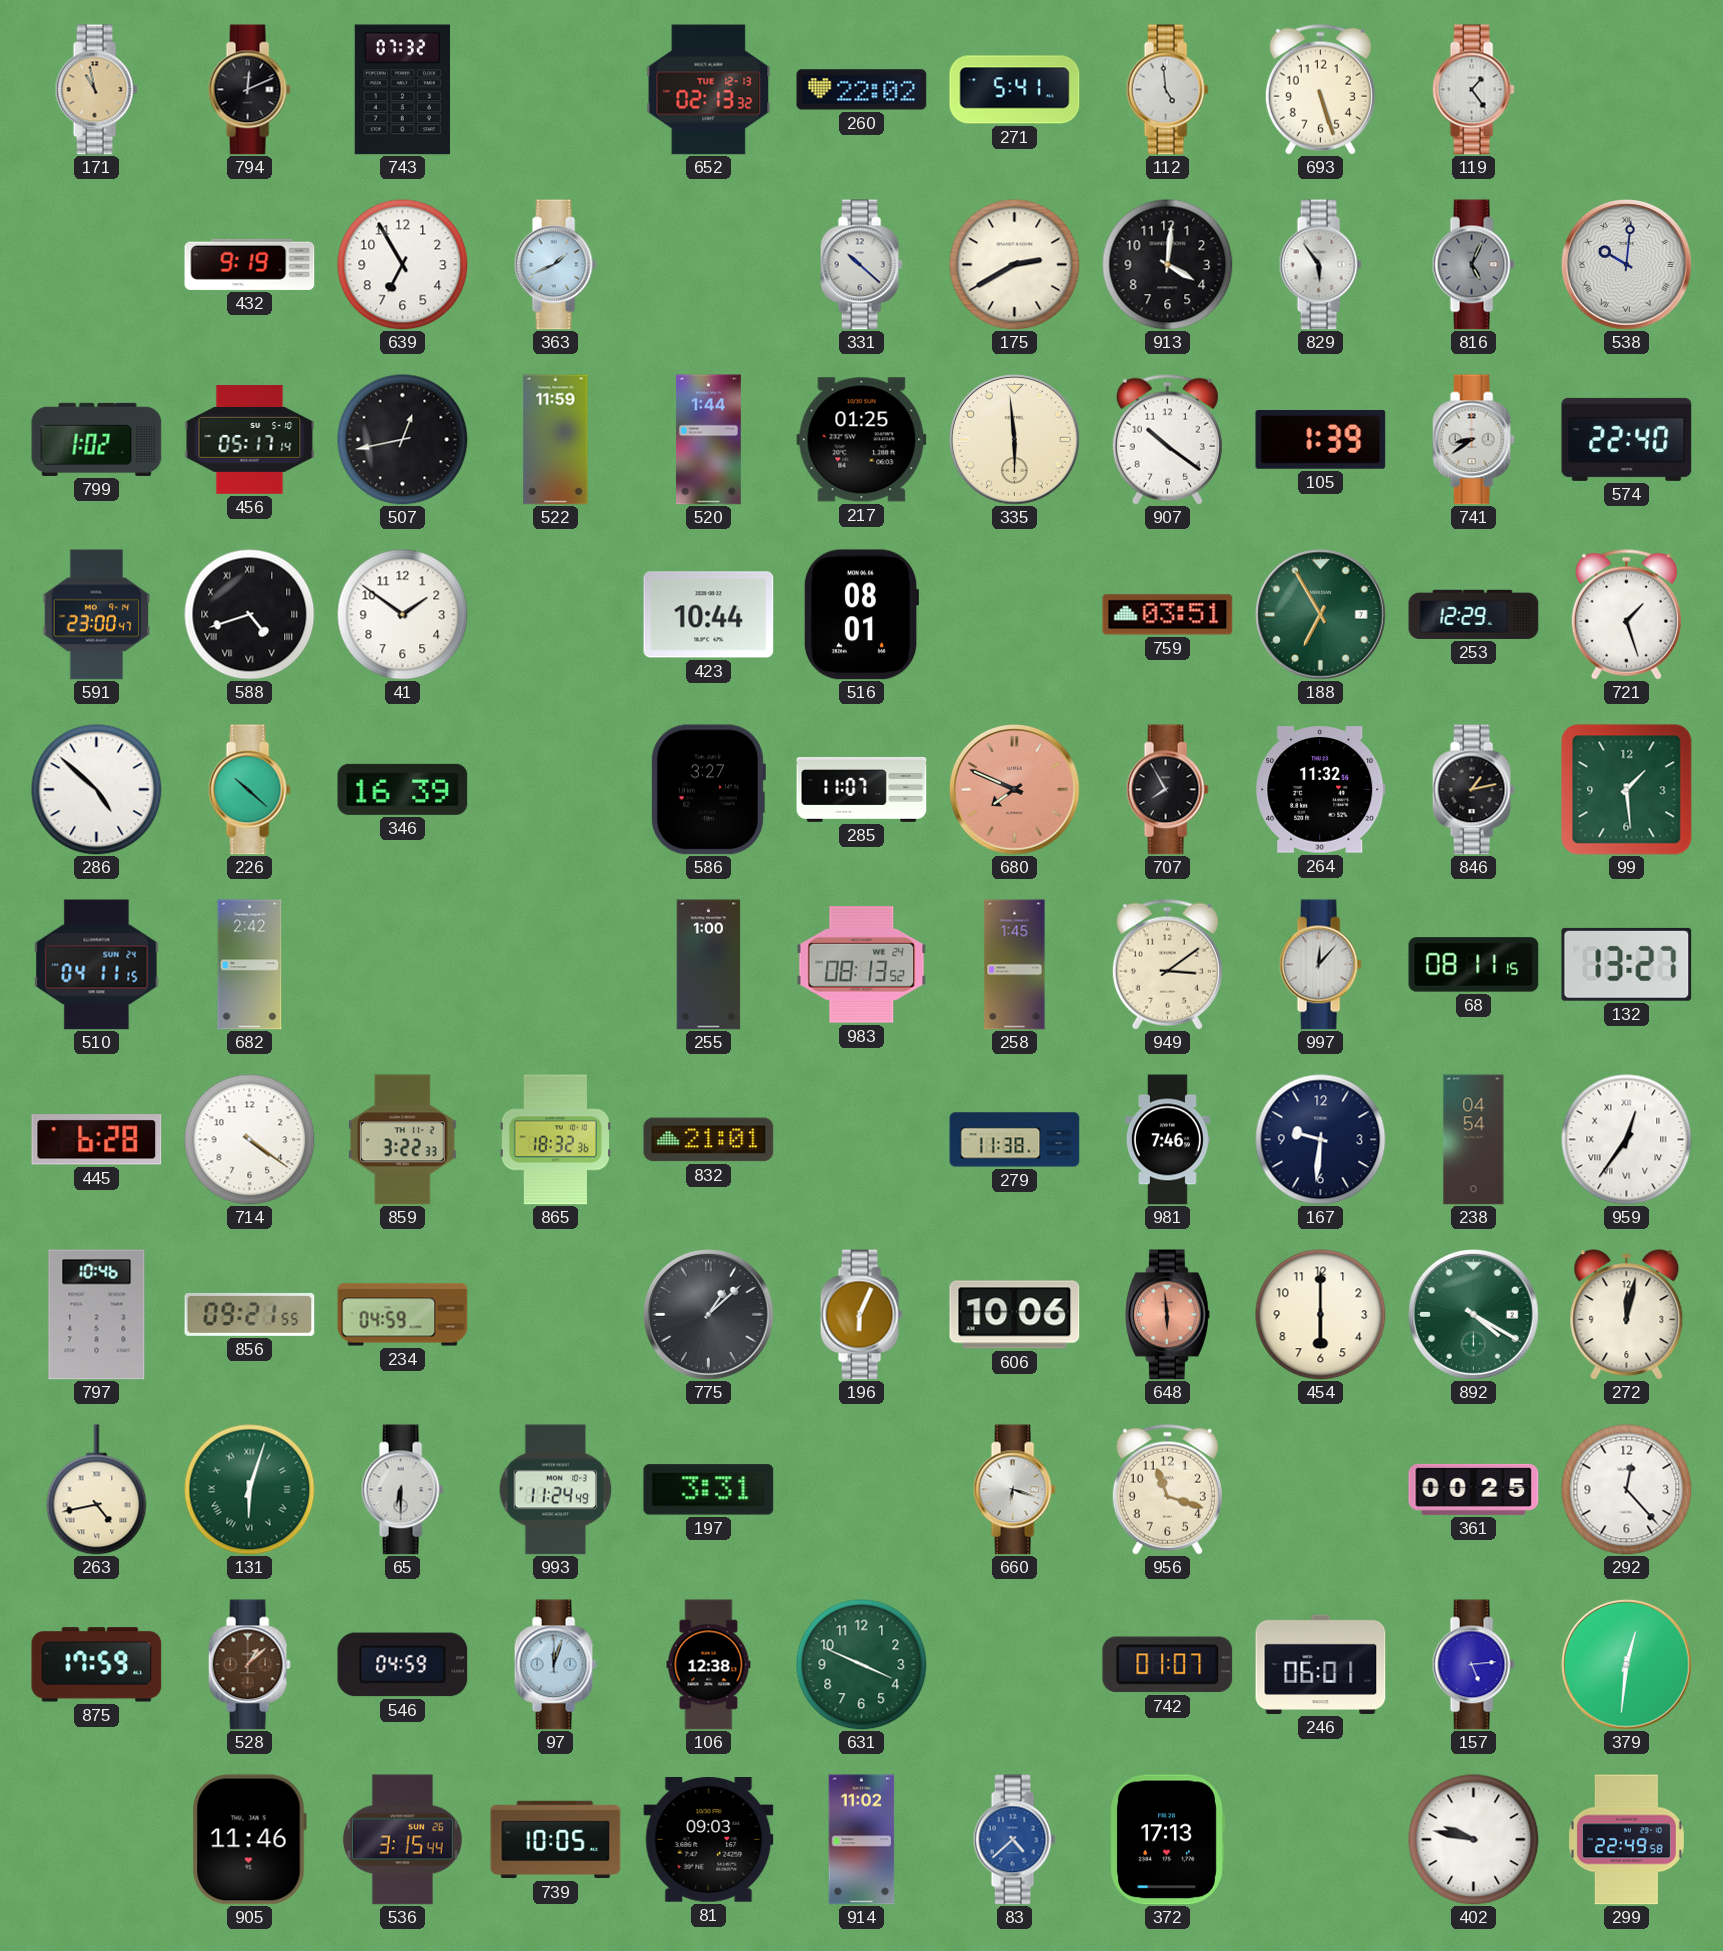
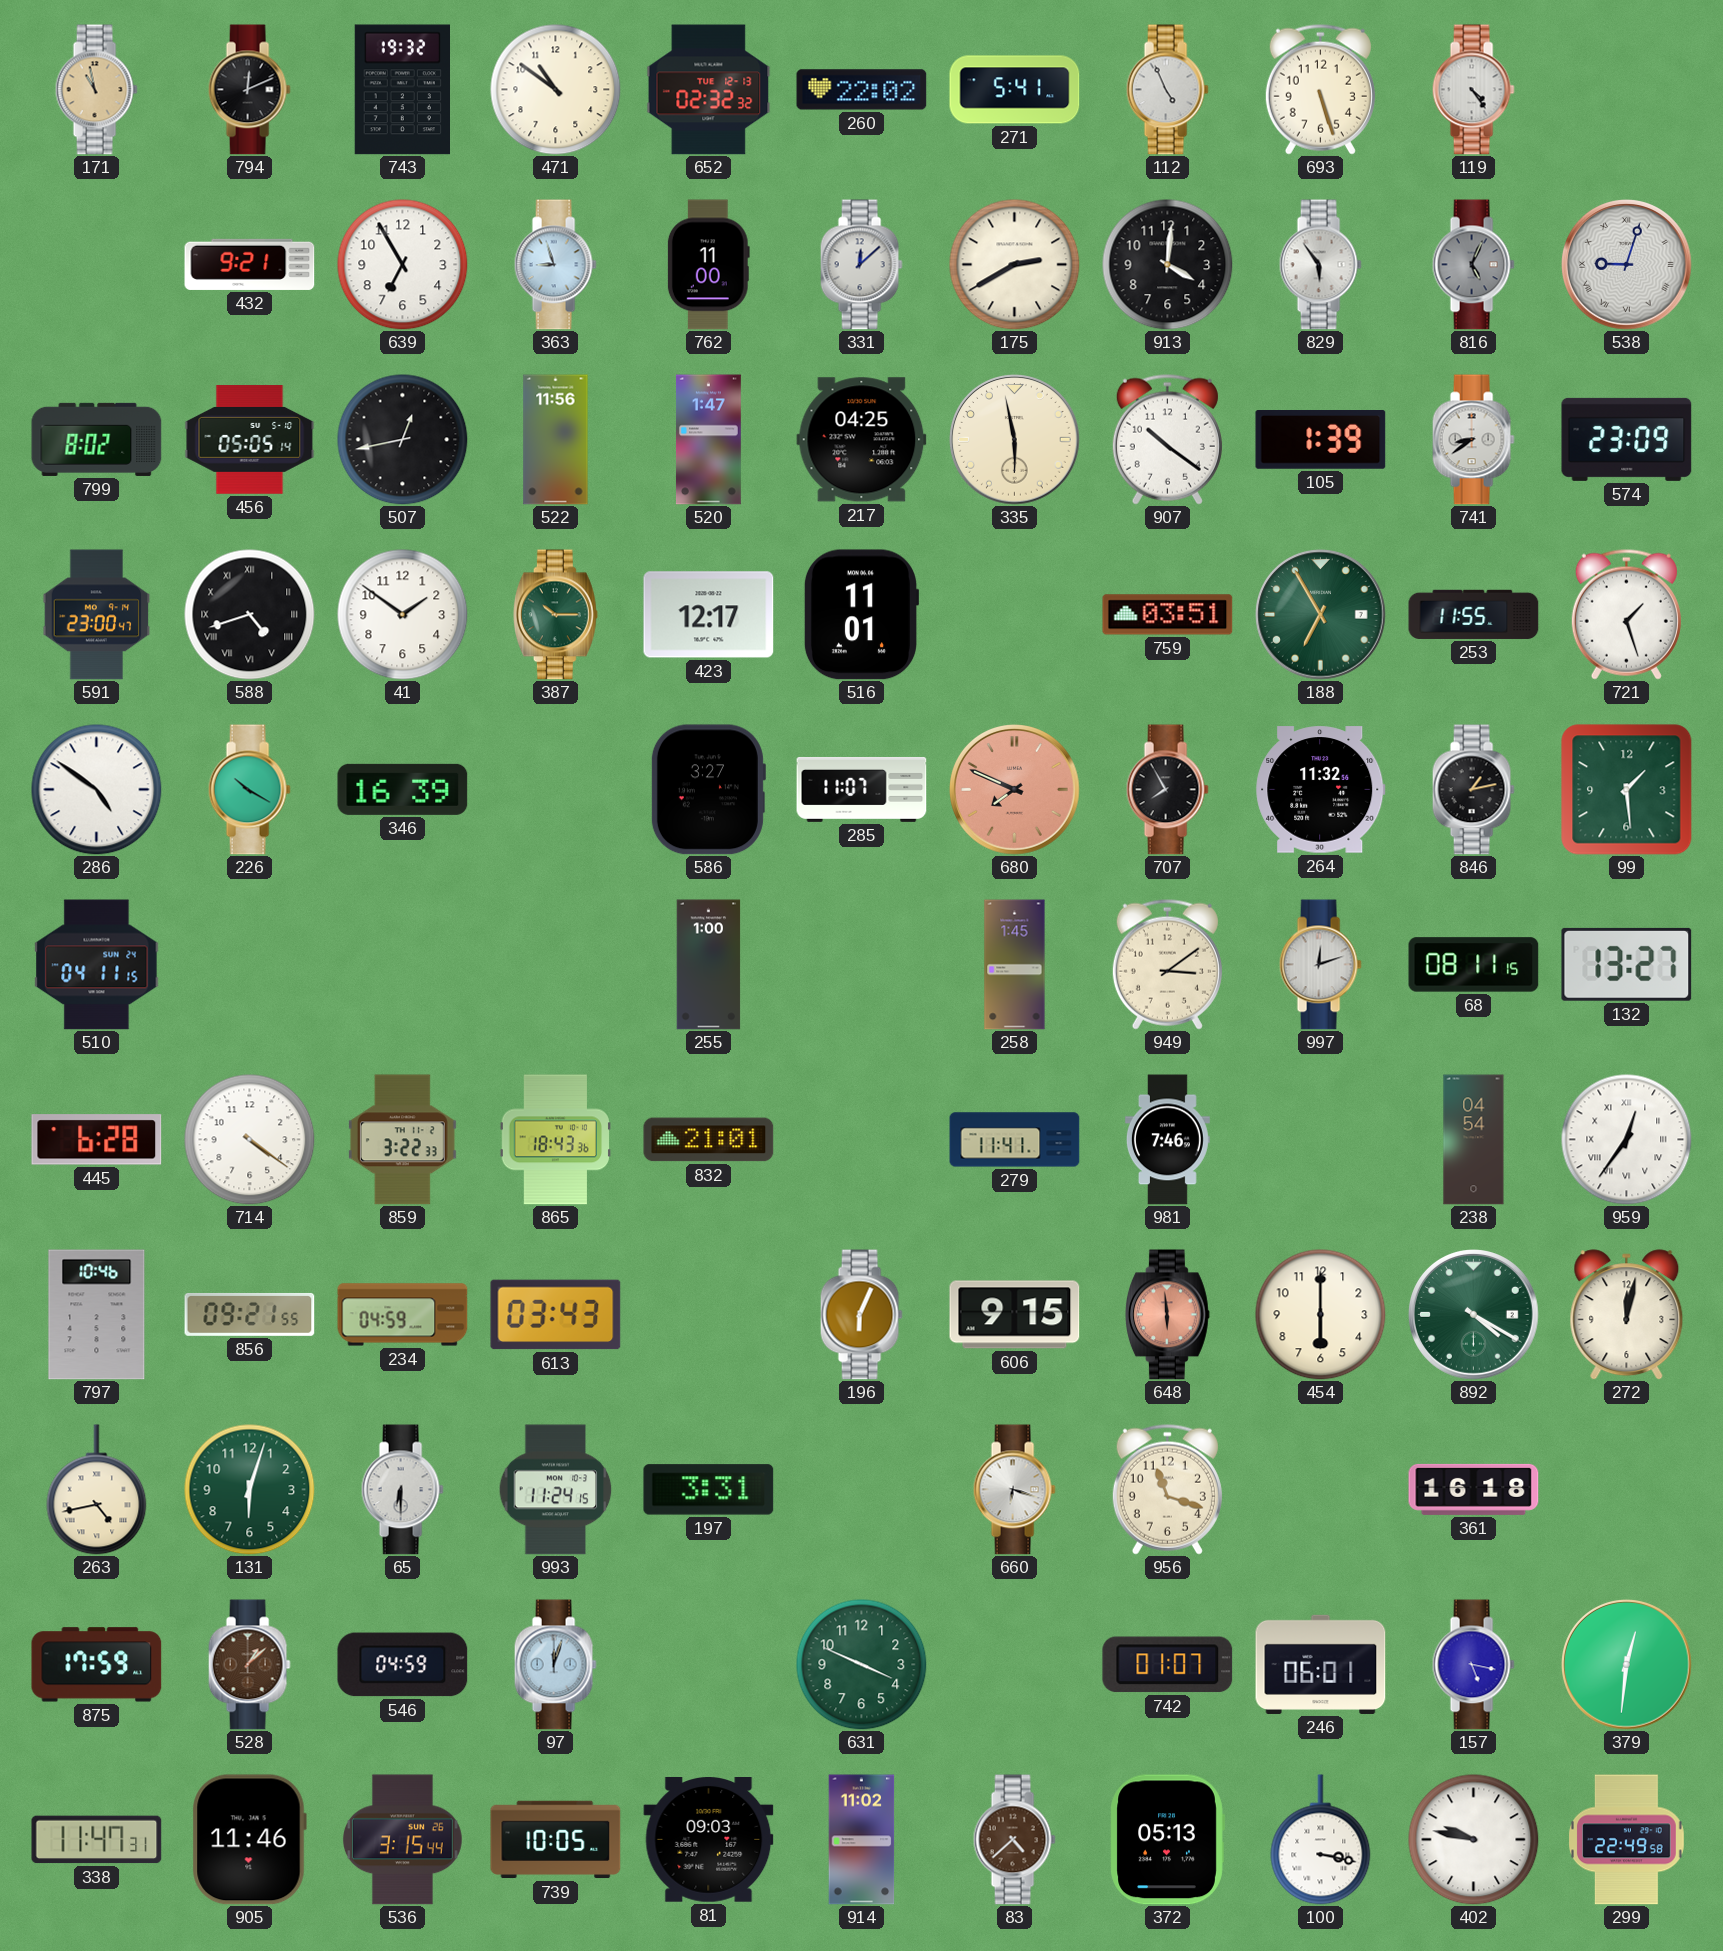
743: 07:32 -> 19:32 (402, 90)
471: none -> 10:51 (556, 90)
652: 02:13 -> 02:32 (709, 90)
112: 4:59 -> 4:56 (1167, 90)
119: 1:24 -> 4:24 (1473, 90)
432: 9:19 -> 9:21 (250, 264)
363: 1:41 -> 8:57 (555, 265)
762: none -> 11:00 (708, 265)
331: 10:22 -> 12:08 (861, 265)
538: 10:01 -> 9:03 (1627, 265)
799: 1:02 -> 8:02 (97, 439)
456: 05:17 -> 05:05 (250, 440)
522: 11:59 -> 11:56 (556, 440)
520: 1:44 -> 1:47 (708, 440)
217: 01:25 -> 04:25 (862, 440)
335: 5:59 -> 5:58 (1015, 440)
574: 22:40 -> 23:09 (1627, 439)
387: none -> 10:15 (555, 615)
423: 10:44 -> 12:17 (709, 615)
516: 08:01 -> 11:01 (860, 615)
253: 12:29 -> 11:55 (1474, 614)
286: 4:52 -> 4:51 (97, 790)
226: 10:22 -> 10:20 (249, 790)
682: 2:42 -> none (250, 965)
983: 08:13 -> none (862, 965)
997: 12:07 -> 12:12 (1320, 965)
865: 18:32 -> 18:43 (555, 1140)
279: 11:38 -> 11:41 (1015, 1140)
167: 9:31 -> none (1321, 1140)
613: none -> 03:43 (556, 1315)
775: 1:08 -> none (709, 1315)
606: 10:06 -> 9:15 (1015, 1315)
131 numerals: Roman -> Arabic (250, 1490)
993: 11:24:49 -> 11:24:15 (556, 1490)
361: 00:25 -> 16:18 (1474, 1489)
292: 12:23 -> none (1627, 1490)
106: 12:38 -> none (709, 1665)
157: 5:14 -> 5:17 (1473, 1665)
338: none -> 11:47 (97, 1840)
83 dial: blue -> brown (1014, 1840)
372: 17:13 -> 05:13 (1167, 1840)
100: none -> 3:17 (1321, 1840)
